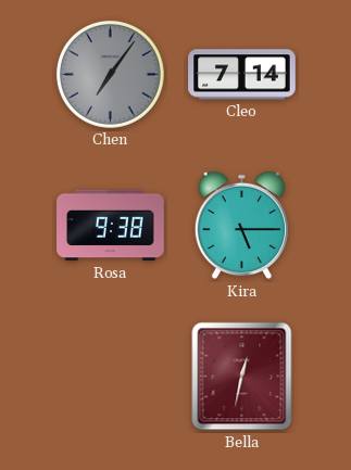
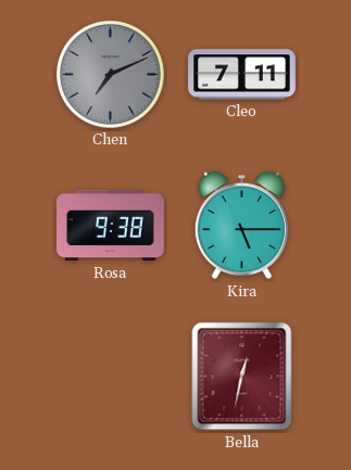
Chen: 7:06 -> 7:11 (110, 74)
Cleo: 7:14 -> 7:11 (242, 75)
